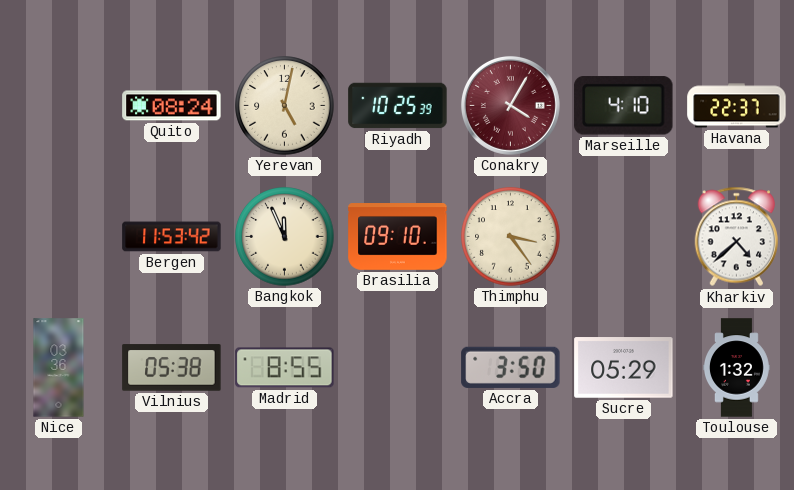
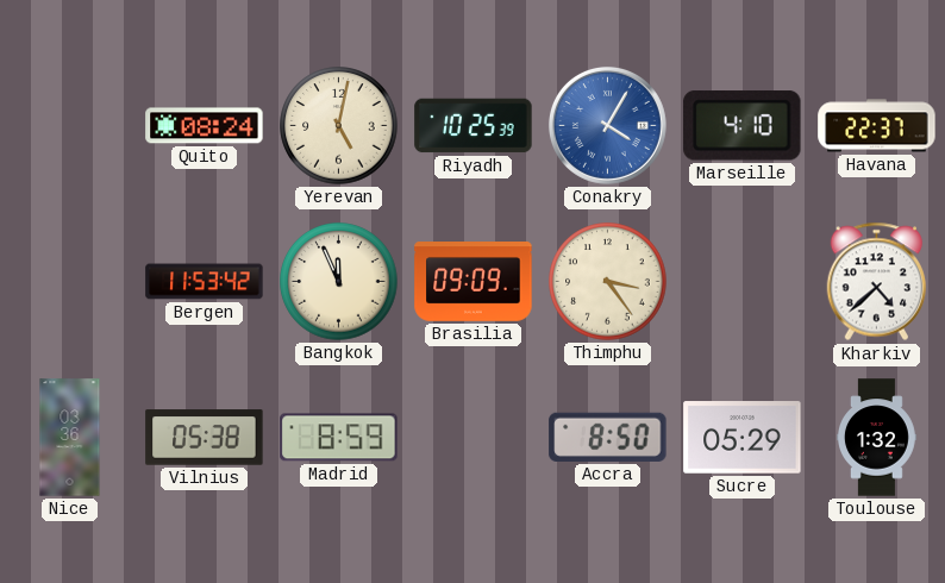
Conakry dial: burgundy -> blue (607, 125)
Brasilia: 09:10 -> 09:09 (474, 282)
Madrid: 8:55 -> 8:59 (339, 438)
Accra: 3:50 -> 8:50 (608, 437)
